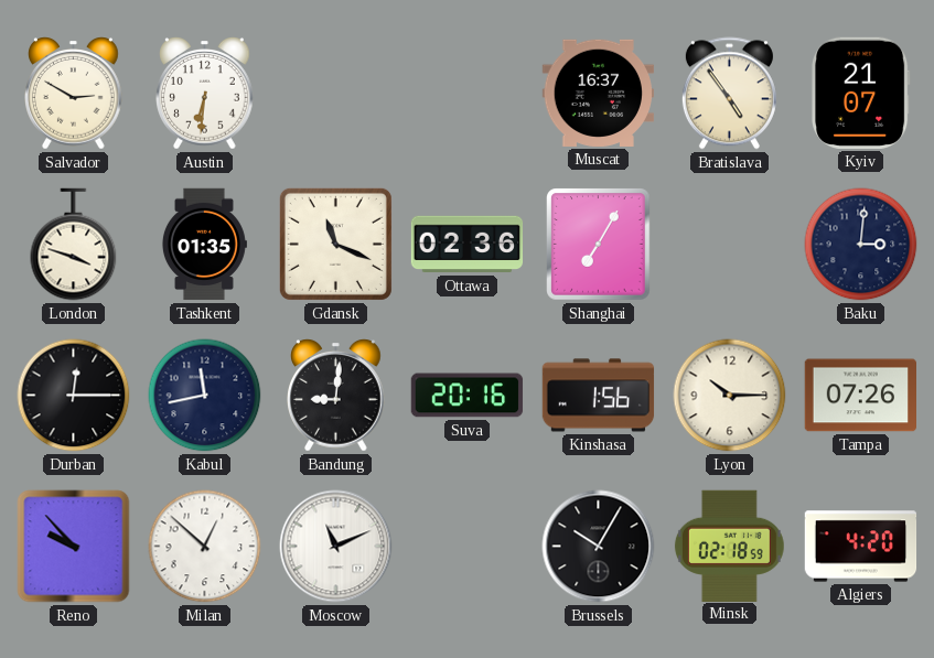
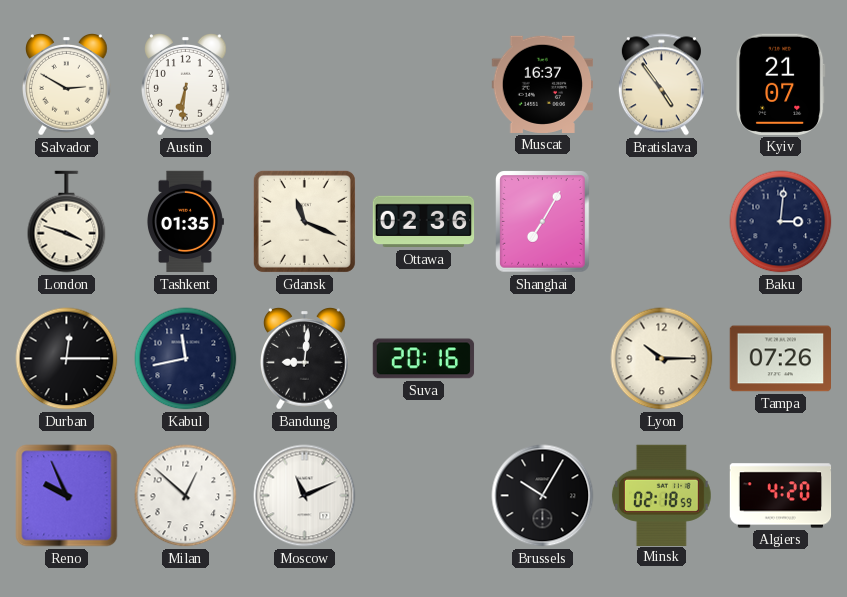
Kinshasa: 1:56 -> none (599, 396)
Reno: 9:53 -> 9:56 (67, 496)
